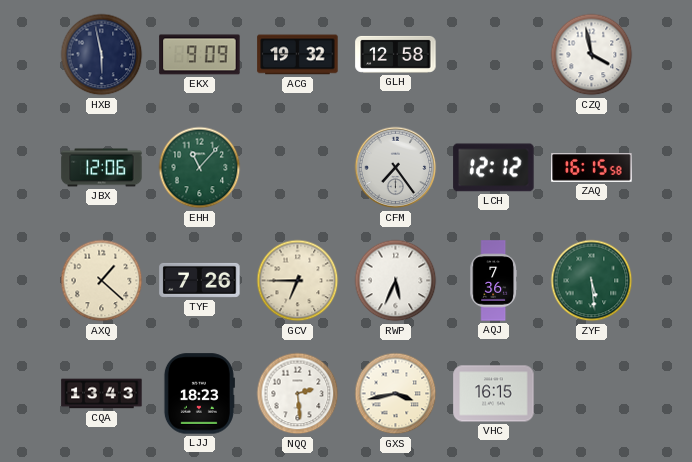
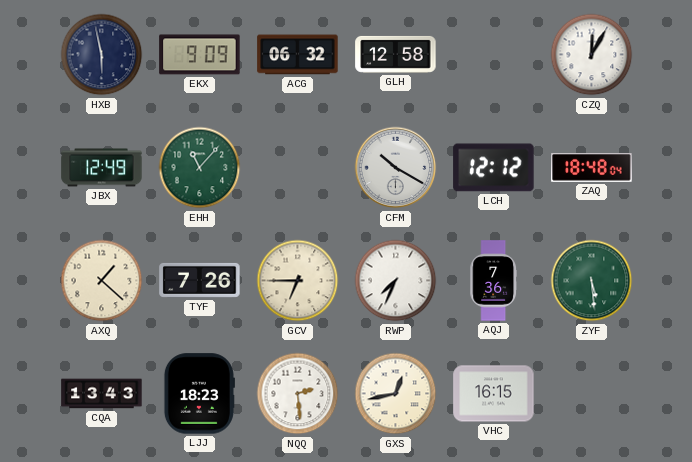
ACG: 19:32 -> 06:32 (298, 55)
CZQ: 3:58 -> 12:05 (592, 55)
JBX: 12:06 -> 12:49 (102, 168)
CFM: 7:24 -> 10:20 (396, 168)
ZAQ: 16:15 -> 18:48 (592, 168)
RWP: 5:34 -> 7:34 (396, 281)
GXS: 3:43 -> 12:43 (396, 394)
